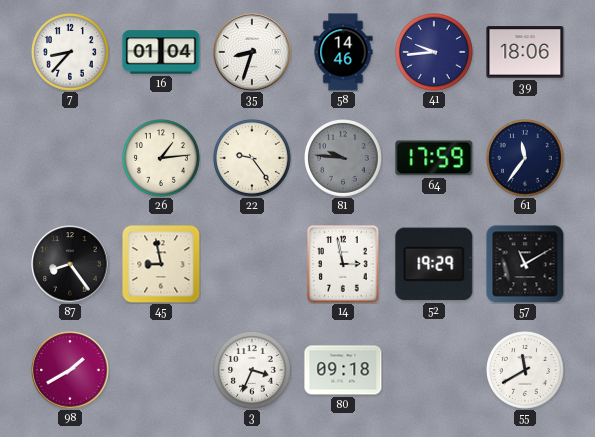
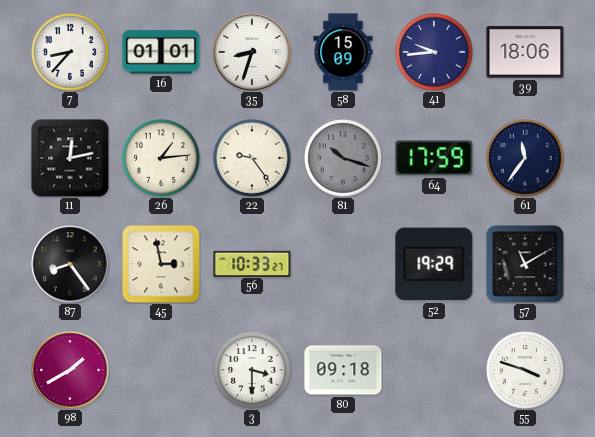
16: 01:04 -> 01:01 (161, 52)
58: 14:46 -> 15:09 (343, 52)
11: none -> 12:13 (70, 158)
81: 9:46 -> 10:18 (344, 159)
45: 8:58 -> 2:58 (161, 264)
56: none -> 10:33 (252, 263)
14: 2:58 -> none (343, 264)
3: 3:34 -> 3:30 (253, 371)
55: 11:40 -> 3:48 (526, 371)
